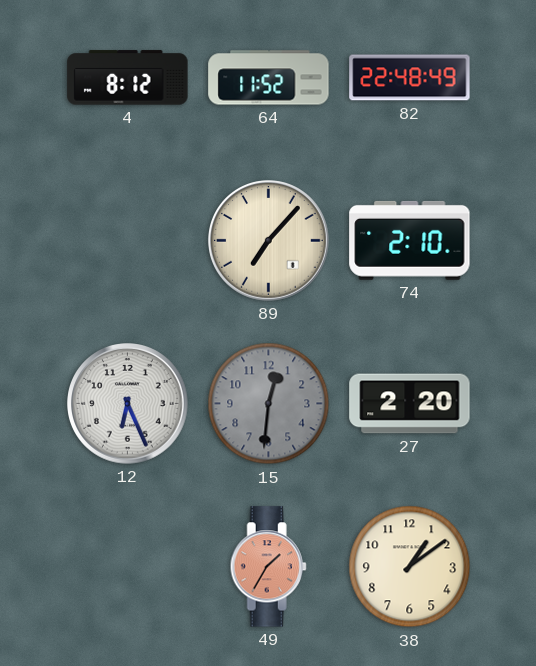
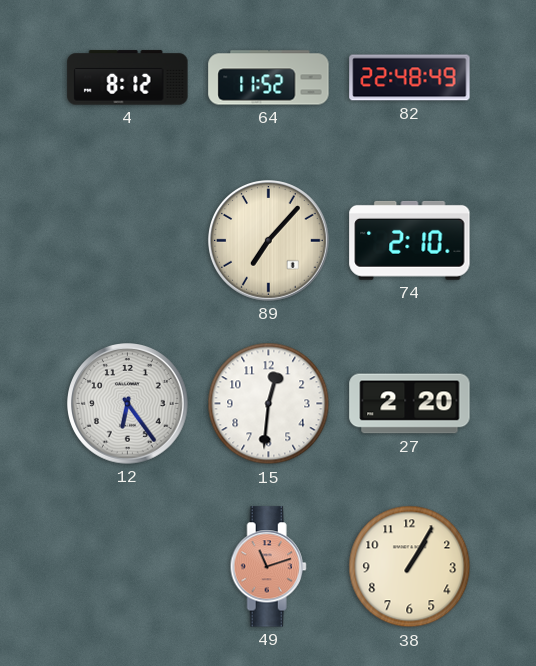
12: 6:26 -> 6:24 (128, 404)
15 dial: grey -> white (269, 404)
49: 1:35 -> 11:12 (268, 567)
38: 1:09 -> 1:05 (410, 567)
